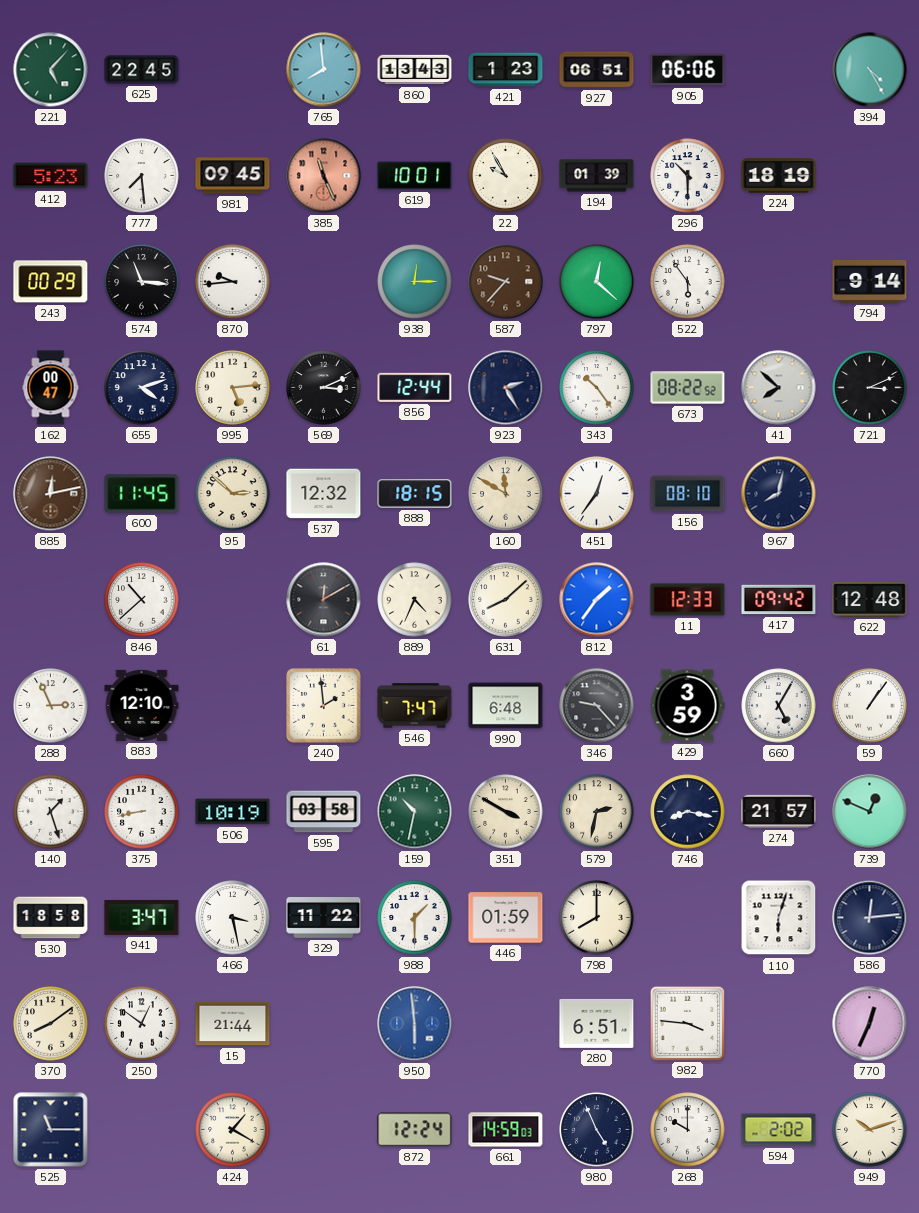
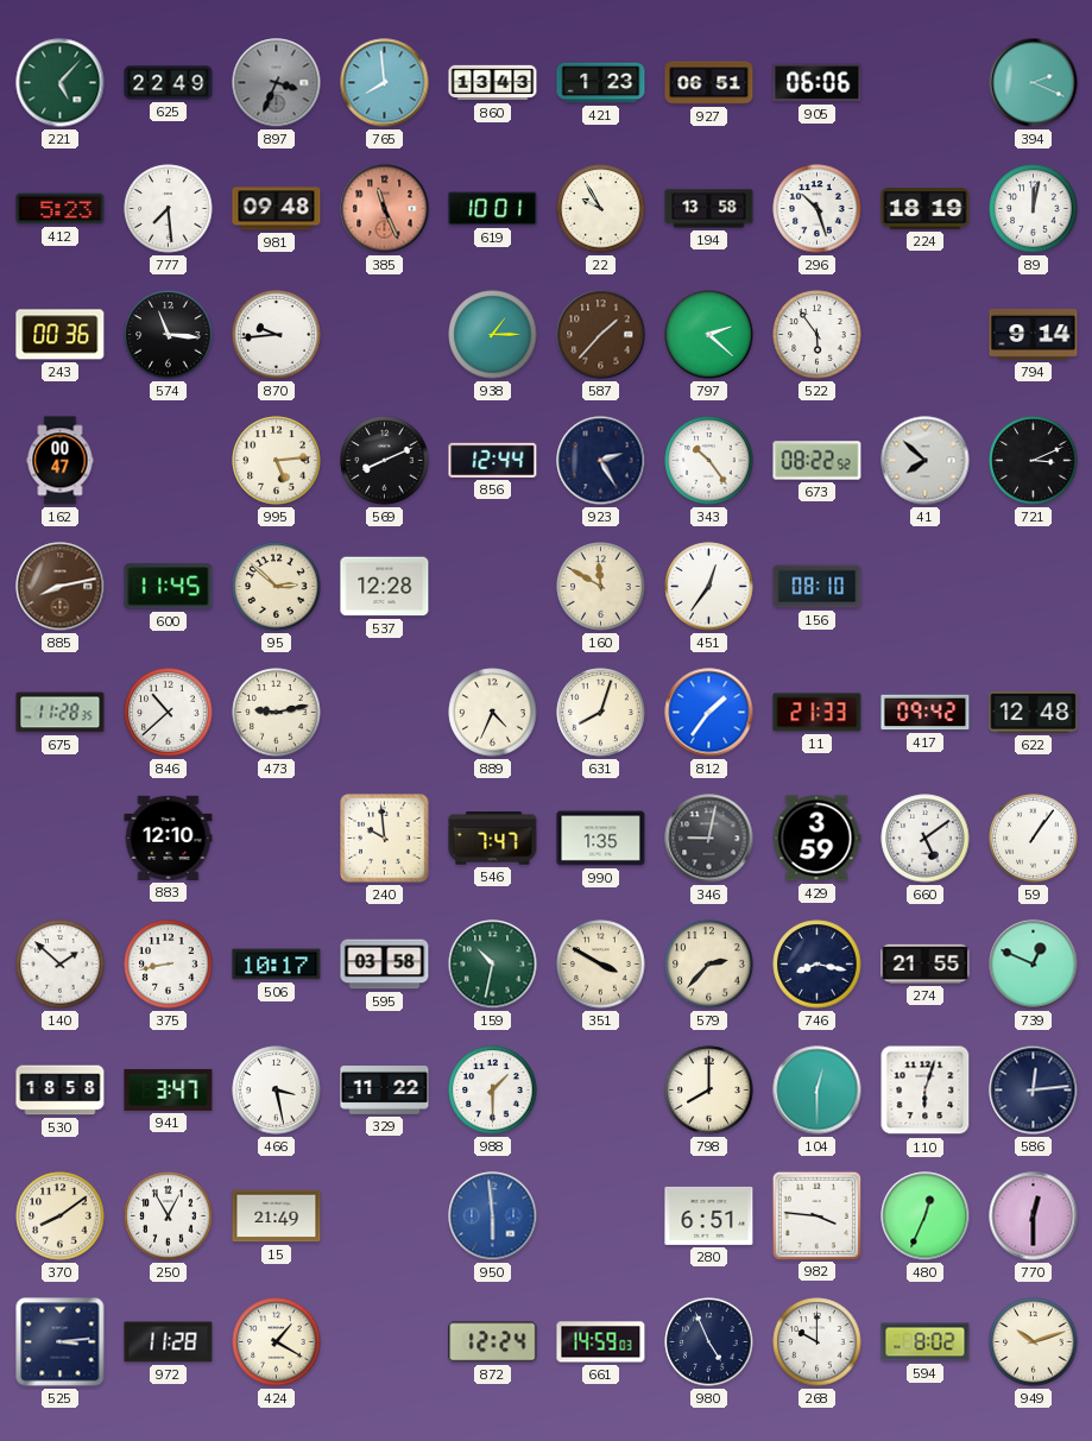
625: 22:45 -> 22:49 (169, 83)
897: none -> 3:34 (277, 83)
394: 4:25 -> 2:19 (1034, 83)
981: 09:45 -> 09:48 (277, 209)
194: 01:39 -> 13:58 (709, 209)
296: 10:30 -> 10:27 (818, 209)
89: none -> 12:02 (1034, 209)
243: 00:29 -> 00:36 (61, 335)
938: 12:15 -> 1:15 (493, 335)
587: 9:37 -> 1:37 (601, 335)
797: 12:22 -> 2:22 (709, 335)
655: 4:12 -> none (142, 388)
569: 3:11 -> 8:11 (385, 461)
885: 12:13 -> 8:13 (61, 587)
537: 12:32 -> 12:28 (385, 587)
888: 18:15 -> none (415, 494)
967: 8:02 -> none (779, 494)
675: none -> 11:28 (61, 713)
473: none -> 9:13 (277, 713)
61: 12:10 -> none (324, 600)
631: 8:08 -> 8:03 (601, 713)
11: 12:33 -> 21:33 (818, 713)
288: 2:56 -> none (51, 706)
240: 1:59 -> 9:59 (385, 839)
990: 6:48 -> 1:35 (601, 839)
346: 9:23 -> 9:02 (709, 839)
660: 5:05 -> 5:09 (926, 839)
140: 1:27 -> 1:52 (61, 965)
506: 10:19 -> 10:17 (277, 965)
579: 2:32 -> 2:37 (709, 965)
274: 21:57 -> 21:55 (926, 963)
446: 01:59 -> none (506, 918)
104: none -> 12:30 (818, 1091)
250: 12:51 -> 12:55 (169, 1216)
15: 21:44 -> 21:49 (277, 1216)
480: none -> 12:34 (926, 1216)
770: 12:34 -> 12:30 (1034, 1216)
525: 11:15 -> 3:14 (61, 1342)
972: none -> 11:28 (169, 1342)
594: 2:02 -> 8:02 (926, 1342)
